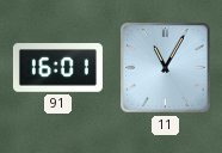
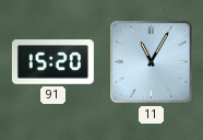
91: 16:01 -> 15:20 (52, 62)
